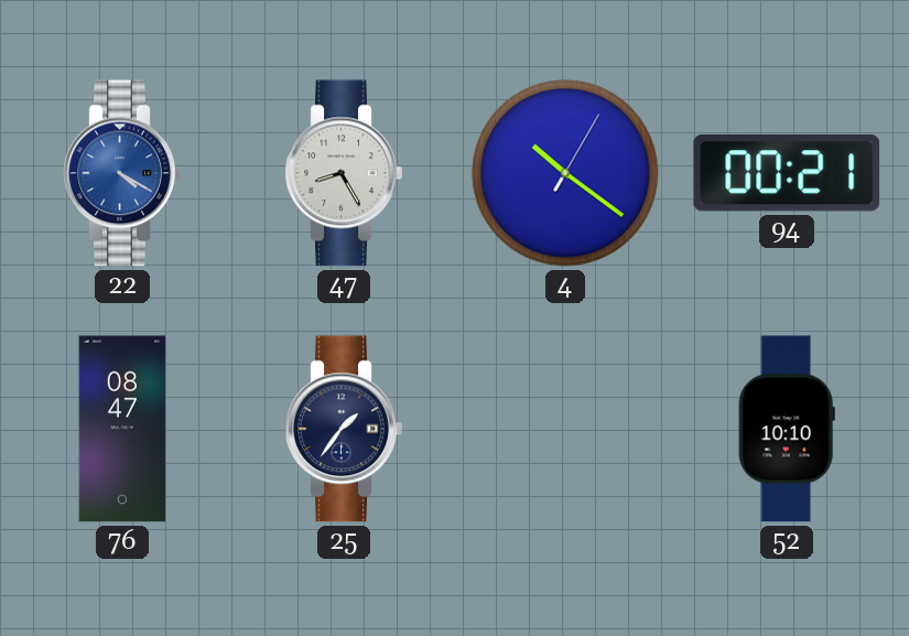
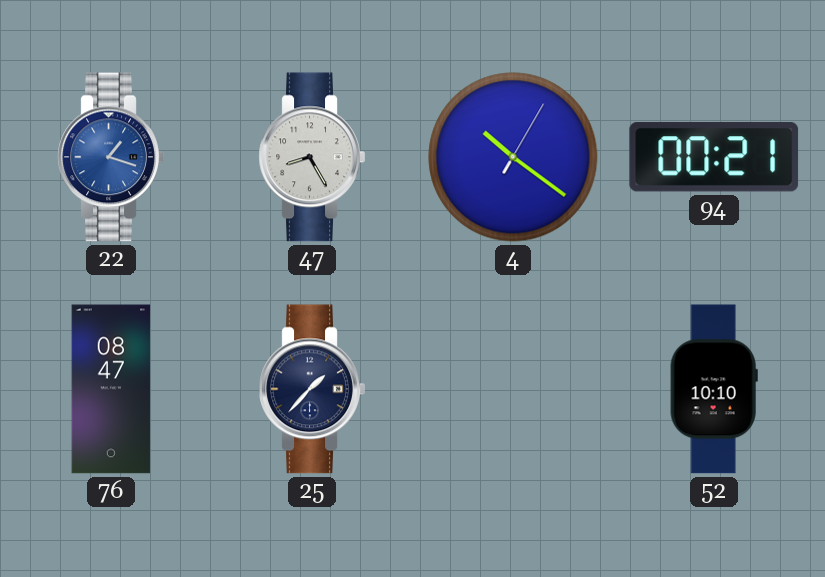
22: 4:20 -> 1:18 (111, 157)
25: 1:36 -> 1:37 (312, 389)
